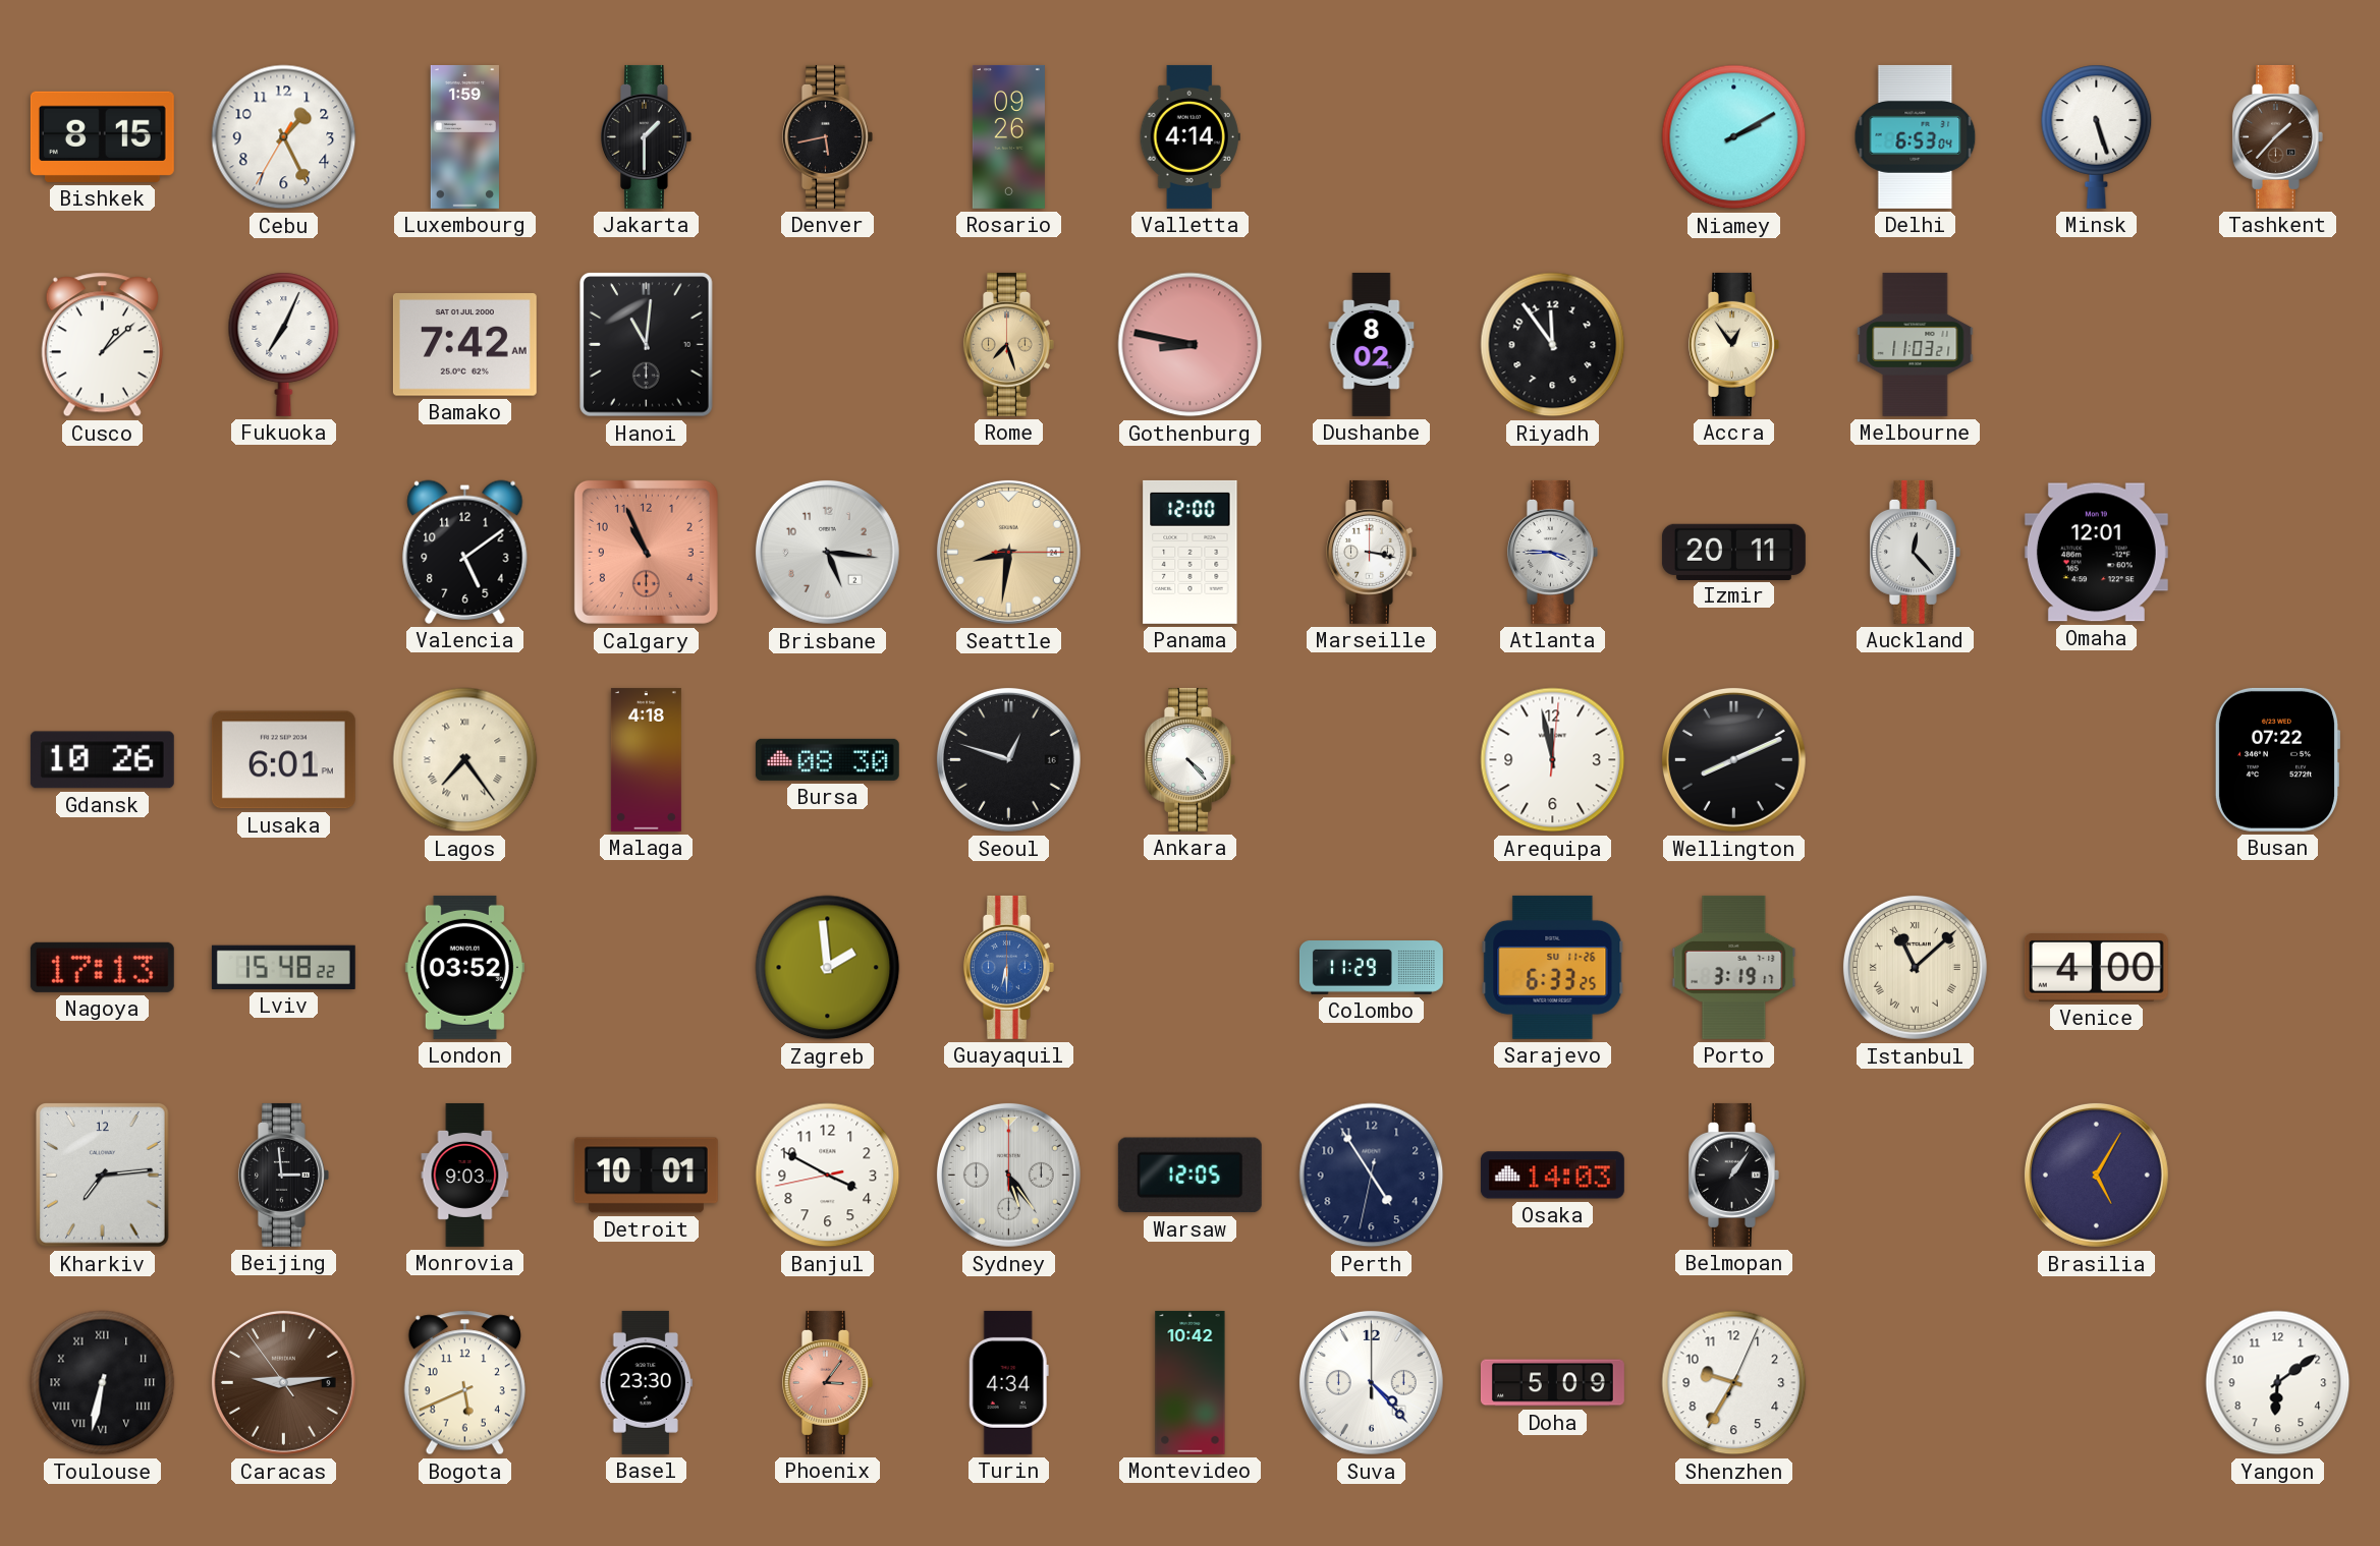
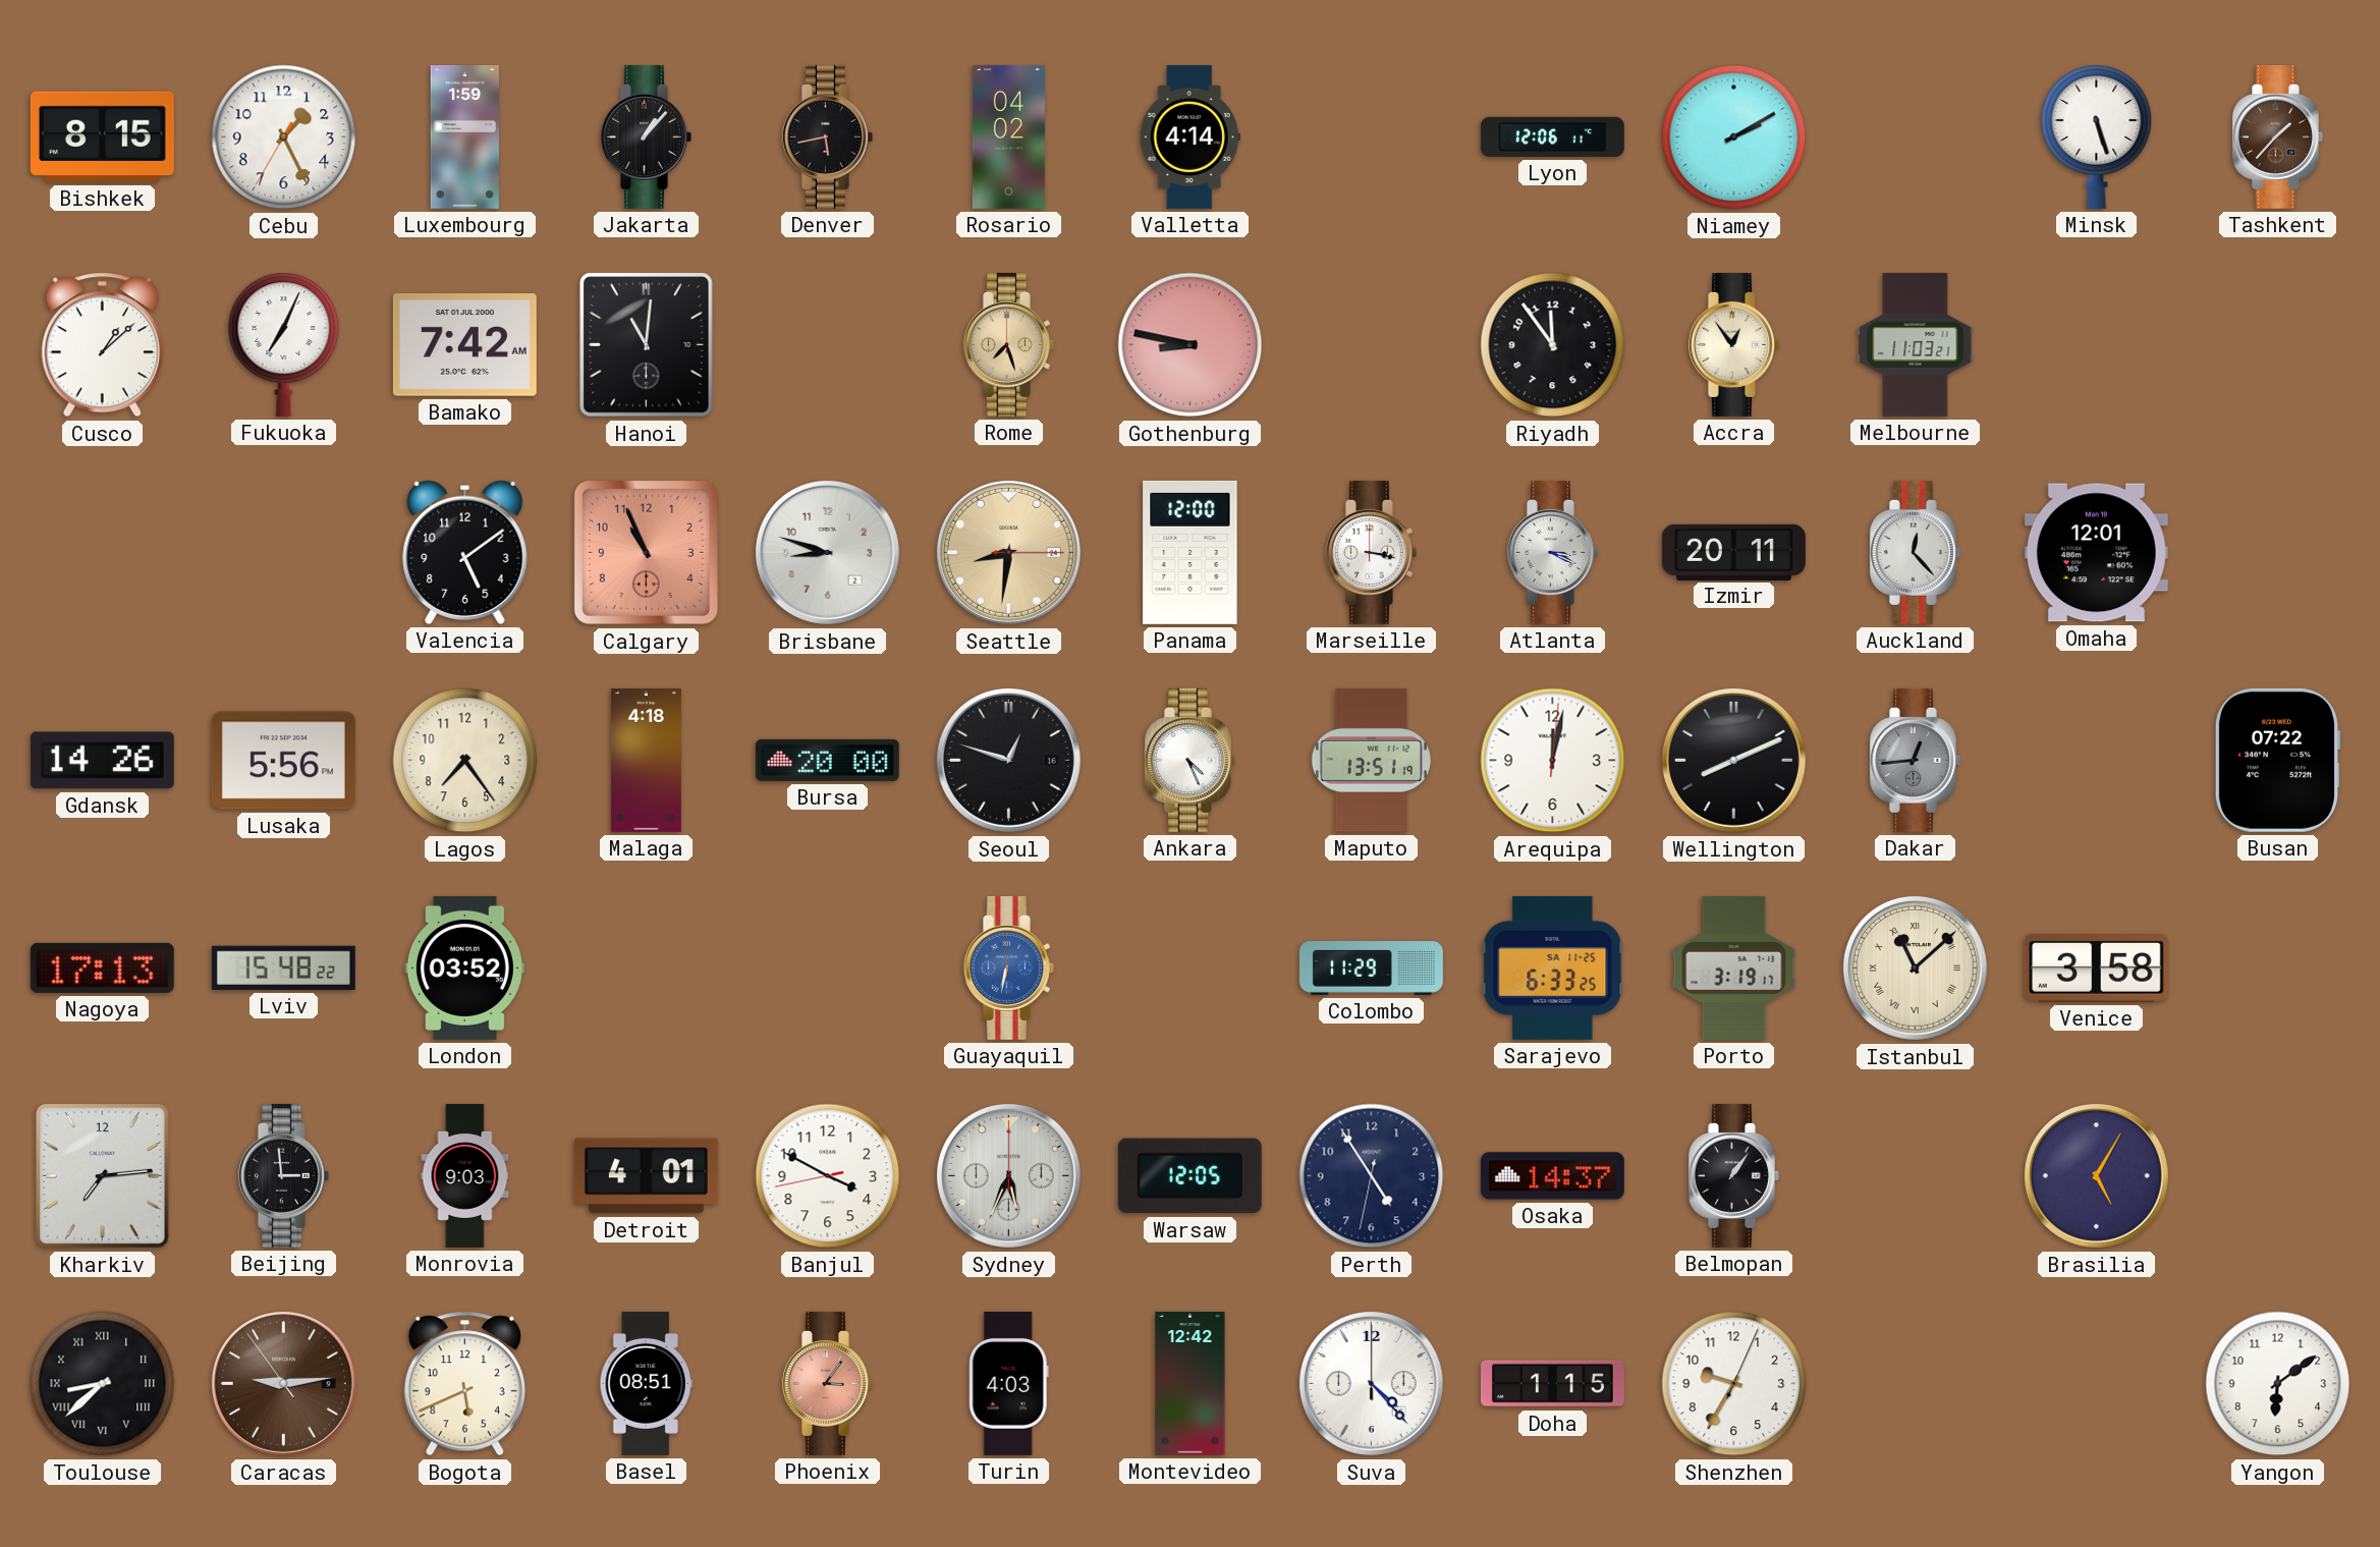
Jakarta: 1:30 -> 1:07 (646, 136)
Rosario: 09:26 -> 04:02 (1008, 136)
Lyon: none -> 12:06 (1552, 136)
Delhi: 6:53 -> none (1916, 136)
Dushanbe: 8:02 -> none (1372, 344)
Brisbane: 5:16 -> 8:48 (827, 552)
Atlanta: 3:45 -> 3:19 (1552, 552)
Gdansk: 10:26 -> 14:26 (102, 761)
Lusaka: 6:01 -> 5:56 (283, 761)
Lagos numerals: Roman -> Arabic (465, 761)
Bursa: 08:30 -> 20:00 (827, 760)
Ankara: 4:23 -> 4:26 (1189, 760)
Maputo: none -> 13:51 (1371, 760)
Arequipa: 11:58 -> 12:02 (1553, 761)
Dakar: none -> 12:44 (1915, 760)
Zagreb: 1:59 -> none (828, 968)
Guayaquil: 6:30 -> 6:32 (1008, 968)
Sarajevo date: SU 11-26 -> SA 11-25 (1553, 968)
Venice: 4:00 -> 3:58 (2096, 969)
Detroit: 10:01 -> 4:01 (646, 1176)
Sydney: 5:24 -> 5:34 (1008, 1175)
Osaka: 14:03 -> 14:37 (1552, 1176)
Toulouse: 6:32 -> 8:38 (103, 1384)
Basel: 23:30 -> 08:51 (647, 1383)
Turin: 4:34 -> 4:03 (1008, 1383)
Montevideo: 10:42 -> 12:42 (1191, 1383)
Doha: 5:09 -> 1:15 (1552, 1384)
